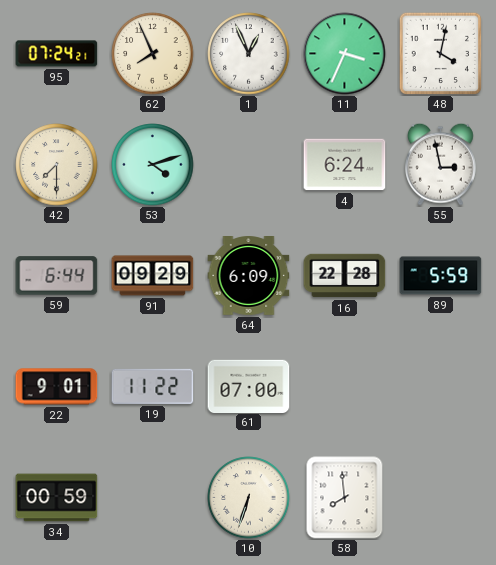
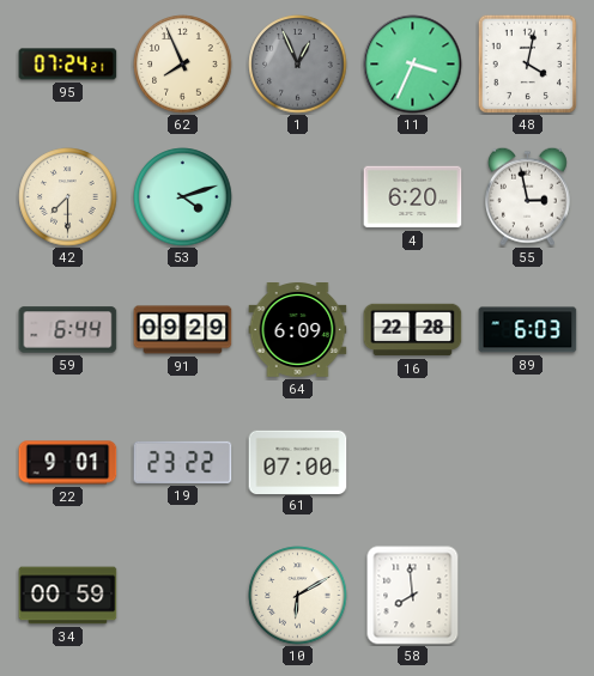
1 dial: white -> grey (298, 65)
4: 6:24 -> 6:20 (413, 197)
89: 5:59 -> 6:03 (528, 330)
19: 11:22 -> 23:22 (183, 462)
10: 6:33 -> 6:10 (298, 596)
